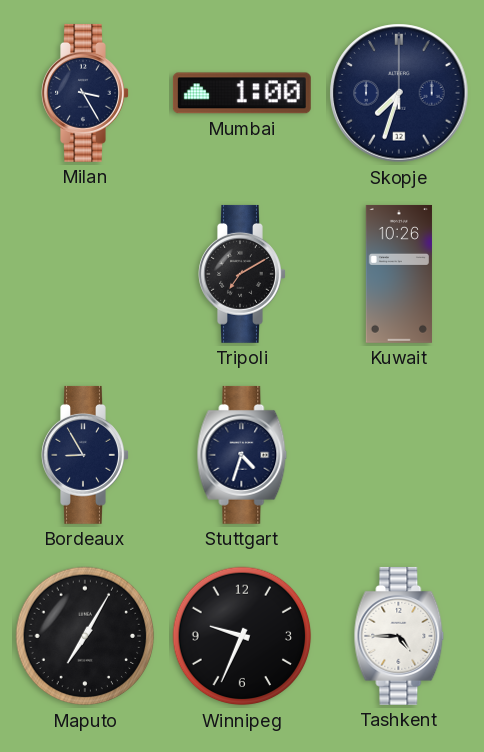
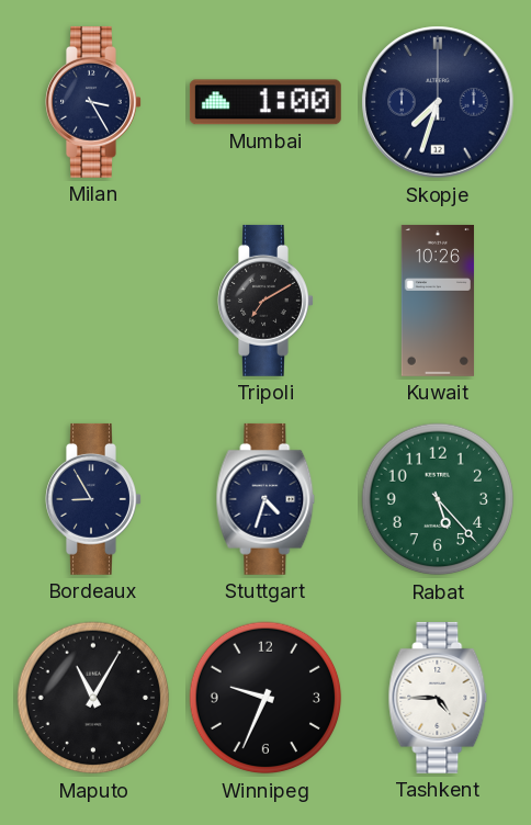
Rabat: none -> 5:23 (438, 499)
Maputo: 7:05 -> 11:05 (93, 698)
